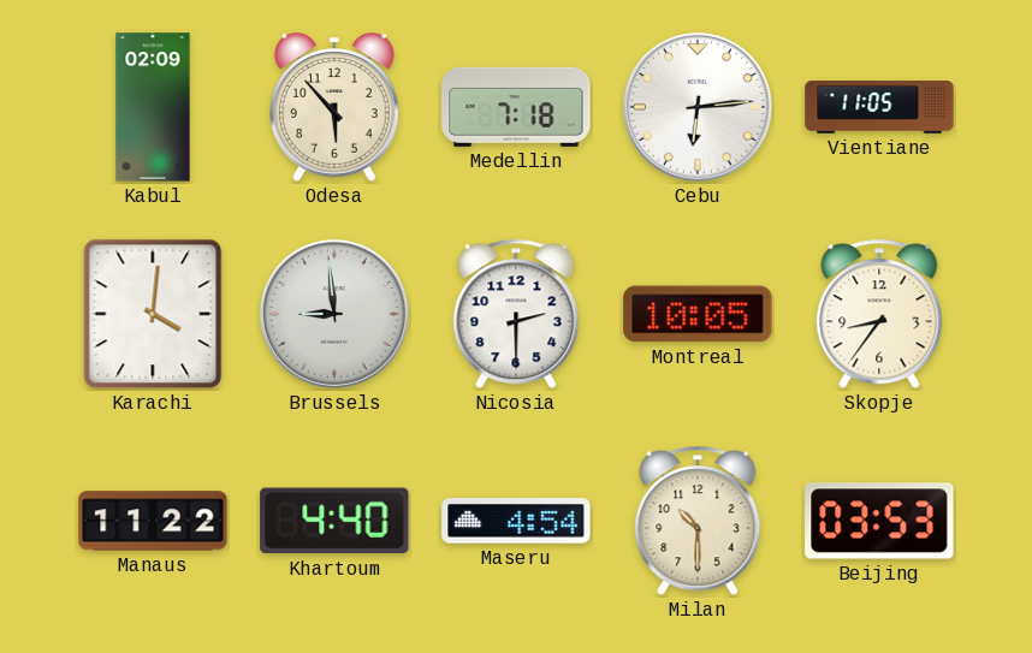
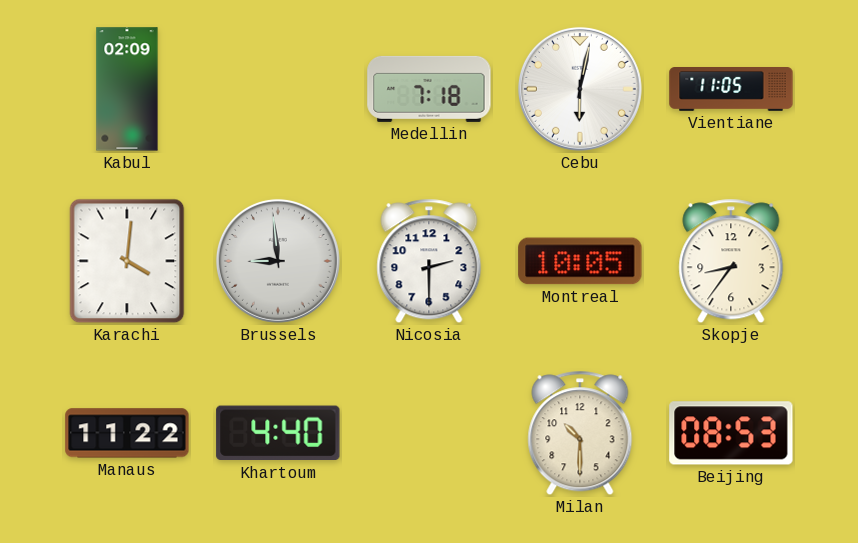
Odesa: 5:53 -> none (334, 107)
Cebu: 6:14 -> 6:02 (580, 89)
Maseru: 4:54 -> none (516, 521)
Beijing: 03:53 -> 08:53 (731, 433)
